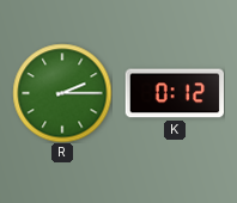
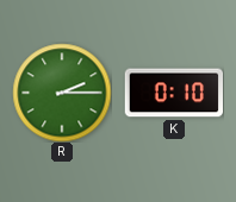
K: 0:12 -> 0:10 (173, 93)
